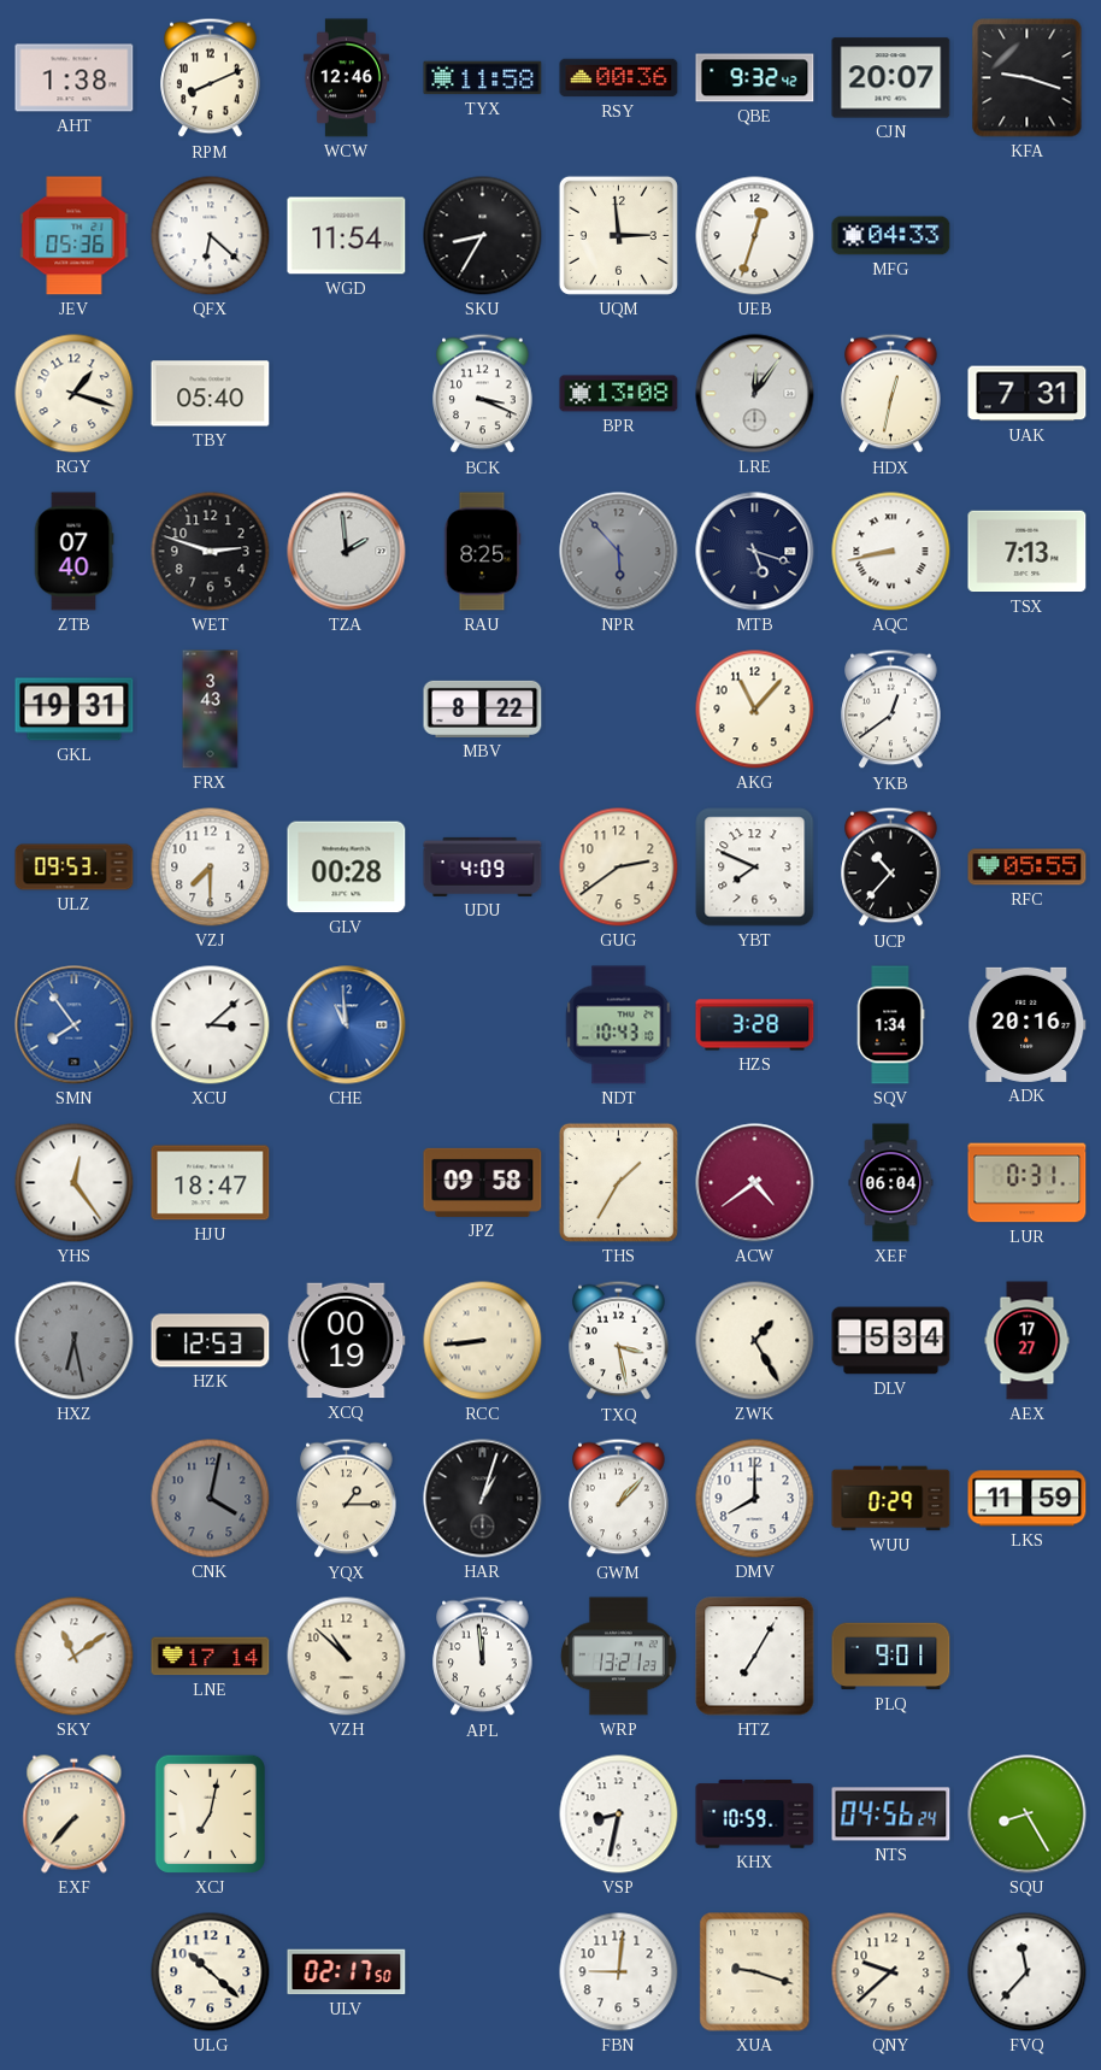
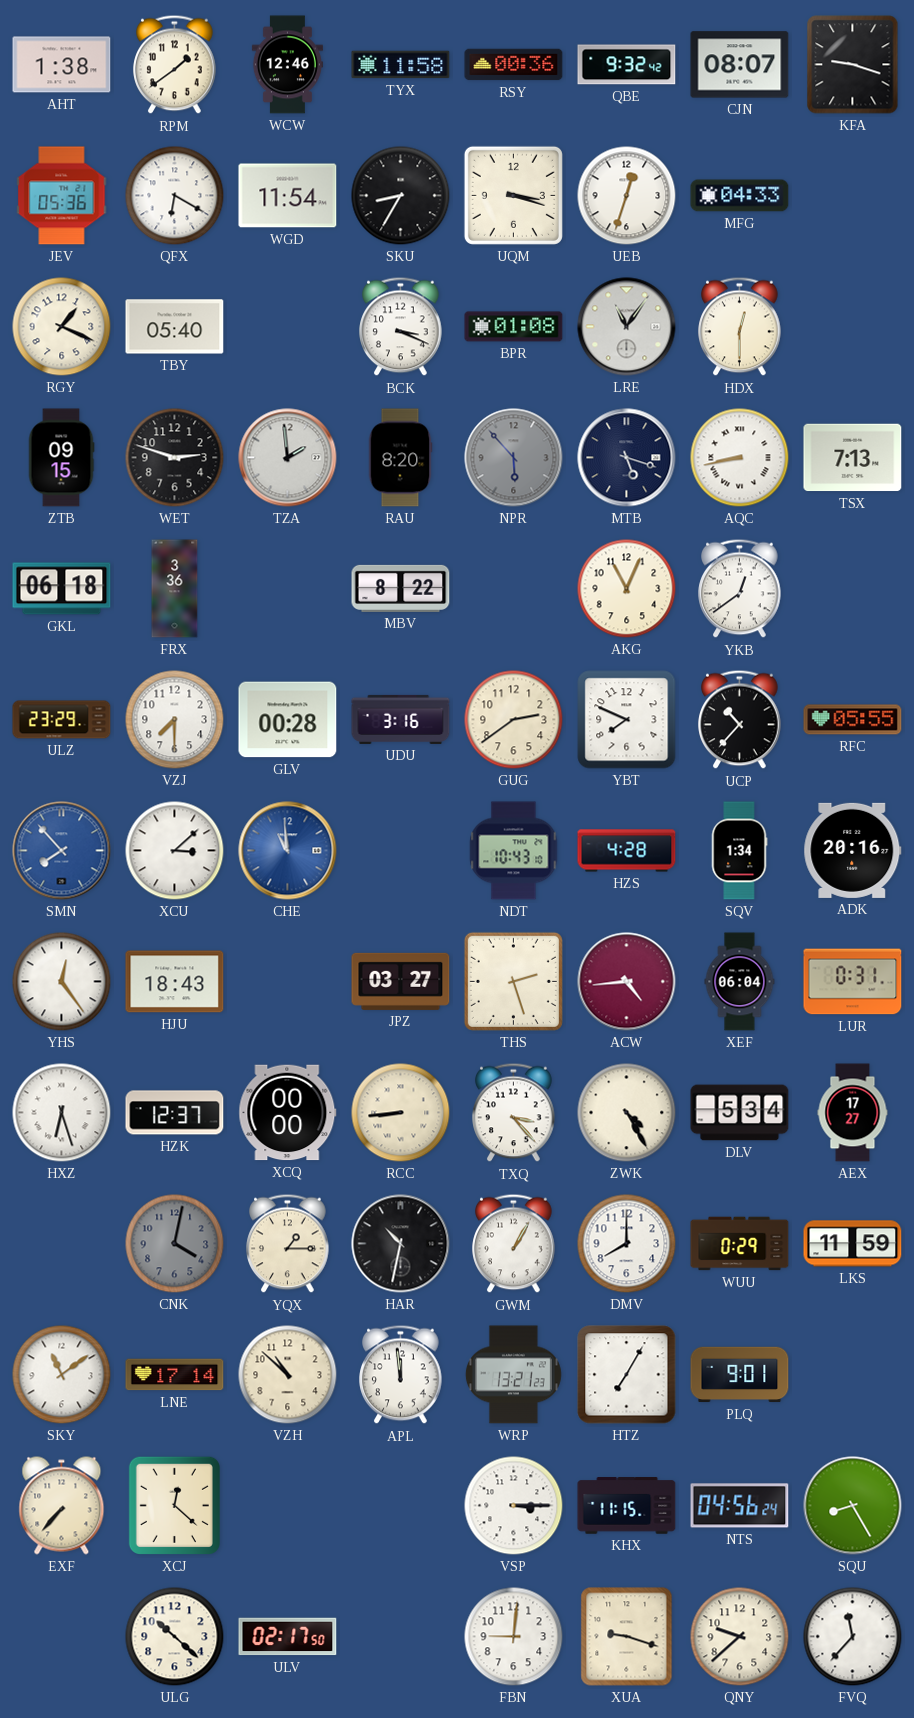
RPM: 8:11 -> 1:39 (175, 65)
CJN: 20:07 -> 08:07 (740, 65)
QFX: 6:22 -> 6:20 (175, 196)
UQM: 2:59 -> 3:18 (513, 195)
RGY: 1:18 -> 1:19 (62, 327)
BPR: 13:08 -> 01:08 (514, 327)
LRE: 12:06 -> 11:06 (627, 327)
HDX: 12:32 -> 12:30 (740, 327)
UAK: 7:31 -> none (1028, 394)
ZTB: 07:40 -> 09:15 (61, 458)
RAU: 8:25 -> 8:20 (400, 458)
GKL: 19:31 -> 06:18 (62, 589)
FRX: 3:43 -> 3:36 (175, 589)
AKG: 11:07 -> 11:04 (627, 589)
ULZ: 09:53 -> 23:29 (62, 720)
UDU: 4:09 -> 3:16 (401, 719)
SMN: 7:54 -> 7:53 (62, 851)
HZS: 3:28 -> 4:28 (627, 851)
HJU: 18:47 -> 18:43 (175, 982)
JPZ: 09:58 -> 03:27 (401, 981)
THS: 1:35 -> 2:27 (513, 981)
ACW: 4:39 -> 4:44 (627, 982)
HXZ: 6:28 -> 6:27 (62, 1113)
HXZ dial: grey -> white (62, 1113)
HZK: 12:53 -> 12:37 (175, 1113)
XCQ: 00:19 -> 00:00 (288, 1113)
TXQ: 3:28 -> 3:23 (514, 1113)
ZWK: 1:25 -> 4:25 (627, 1113)
HAR: 1:03 -> 10:32 (401, 1244)
GWM: 1:07 -> 1:05 (514, 1244)
XCJ: 7:02 -> 12:22 (174, 1505)
VSP: 8:32 -> 3:15 (514, 1506)
KHX: 10:59 -> 11:15 (627, 1506)
